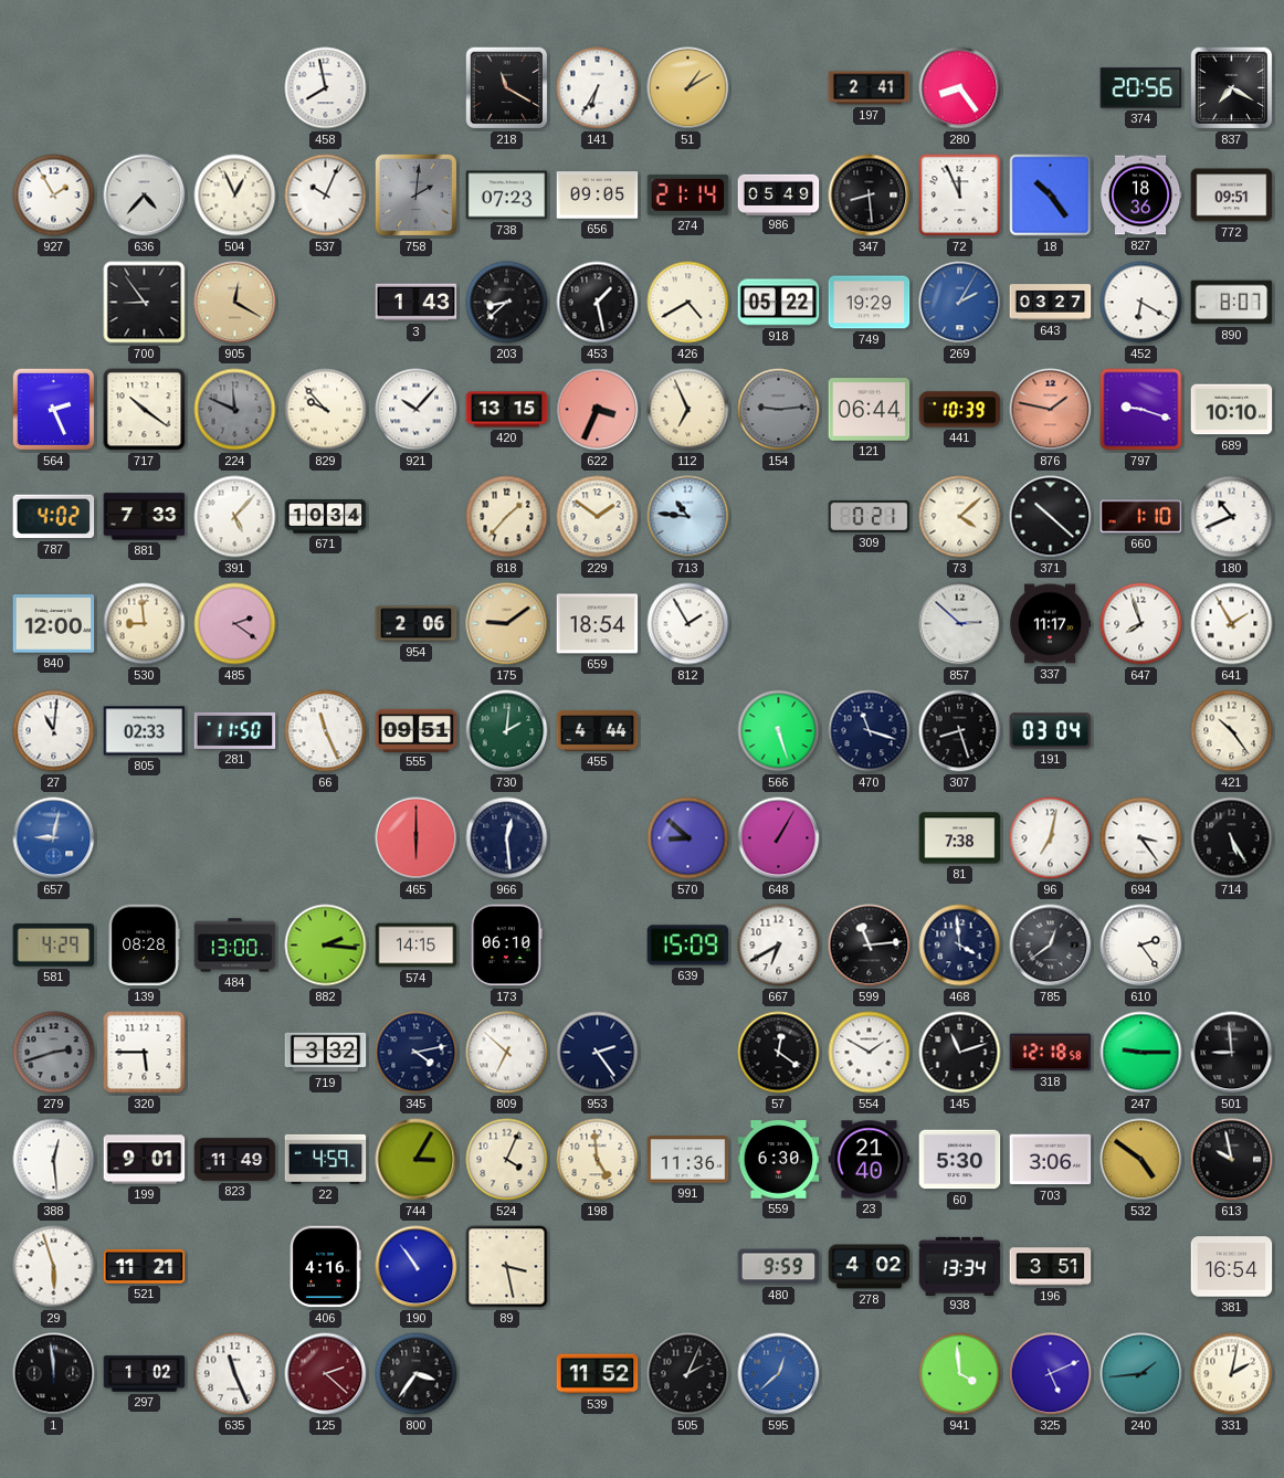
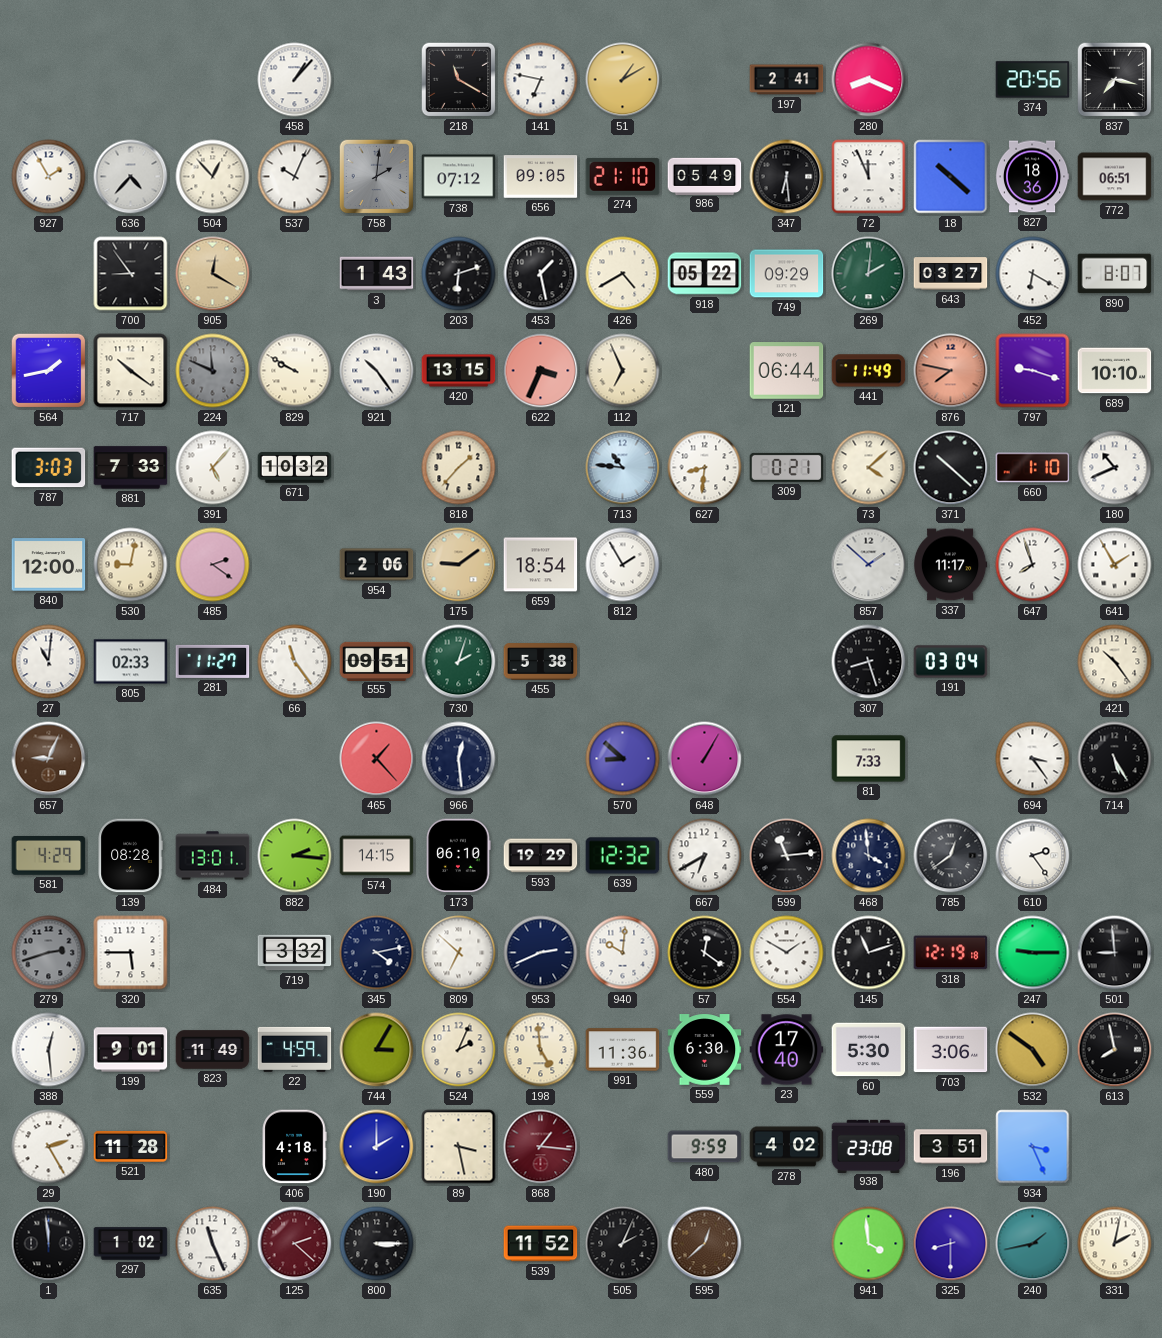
458: 7:58 -> 1:07 (295, 80)
141: 6:35 -> 6:47 (541, 80)
280: 8:24 -> 8:19 (869, 80)
837: 7:20 -> 7:17 (1115, 80)
504: 12:56 -> 12:53 (213, 177)
738: 07:23 -> 07:12 (459, 177)
274: 21:14 -> 21:10 (623, 176)
347: 8:29 -> 6:29 (787, 177)
18: 10:24 -> 10:22 (951, 177)
772: 09:51 -> 06:51 (1115, 177)
203: 8:38 -> 6:12 (459, 274)
749: 19:29 -> 09:29 (787, 274)
269: 2:05 -> 2:01 (869, 274)
269 dial: blue -> green (869, 274)
564: 2:26 -> 1:43 (49, 371)
829: 9:53 -> 9:50 (295, 371)
921: 10:07 -> 10:24 (377, 371)
154: 9:14 -> none (779, 410)
441: 10:39 -> 11:49 (869, 371)
876: 1:47 -> 7:47 (951, 371)
787: 4:02 -> 3:03 (49, 468)
671: 10:34 -> 10:32 (295, 468)
229: 1:51 -> none (598, 517)
627: none -> 8:31 (705, 468)
530: 8:59 -> 9:02 (131, 565)
857: 2:52 -> 1:52 (869, 565)
281: 11:50 -> 11:27 (213, 661)
66: 11:26 -> 11:24 (295, 662)
730: 2:01 -> 2:03 (459, 662)
455: 4:44 -> 5:38 (541, 662)
566: 5:27 -> none (779, 731)
470: 11:18 -> none (870, 731)
657: 9:02 -> 9:04 (49, 759)
657 dial: blue -> brown (49, 759)
465: 6:00 -> 1:23 (377, 759)
81: 7:38 -> 7:33 (869, 759)
96: 7:02 -> none (1051, 838)
484: 13:00 -> 13:01 (213, 856)
593: none -> 19:29 (541, 856)
639: 15:09 -> 12:32 (623, 856)
953: 2:24 -> 2:41 (541, 953)
940: none -> 10:01 (623, 953)
318: 12:18 -> 12:19 (951, 953)
524: 4:04 -> 2:04 (459, 1050)
23: 21:40 -> 17:40 (787, 1050)
613: 9:58 -> 7:58 (1115, 1050)
29: 5:57 -> 2:25 (49, 1147)
521: 11:21 -> 11:28 (131, 1146)
406: 4:16 -> 4:18 (294, 1147)
190: 10:54 -> 2:00 (377, 1147)
868: none -> 1:16 (541, 1147)
938: 13:34 -> 23:08 (869, 1146)
934: none -> 3:26 (1033, 1147)
381: 16:54 -> none (1232, 1267)
800: 3:36 -> 3:15 (377, 1244)
595 dial: blue -> brown (705, 1244)
325: 5:11 -> 8:30 (951, 1244)
240: 1:44 -> 1:43 (1033, 1244)
